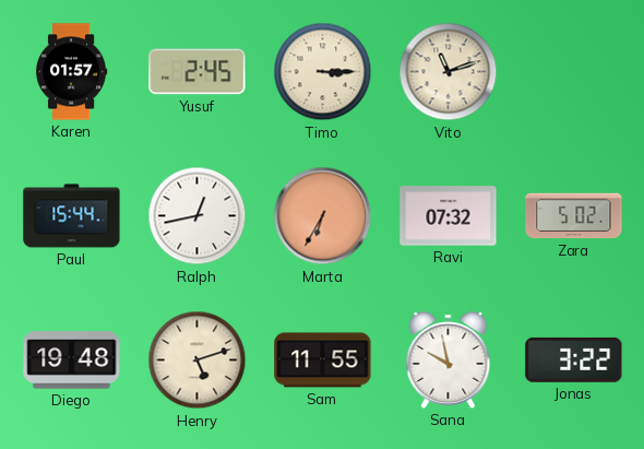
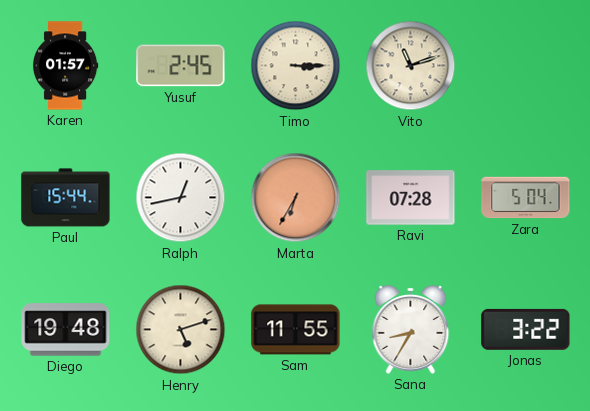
Ravi: 07:32 -> 07:28 (411, 198)
Zara: 5:02 -> 5:04 (526, 198)
Sana: 9:58 -> 8:35 (411, 330)
